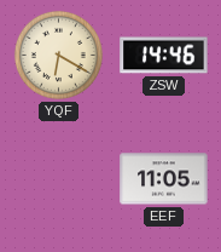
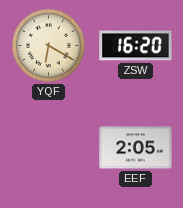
ZSW: 14:46 -> 16:20 (136, 46)
EEF: 11:05 -> 2:05 (136, 148)
